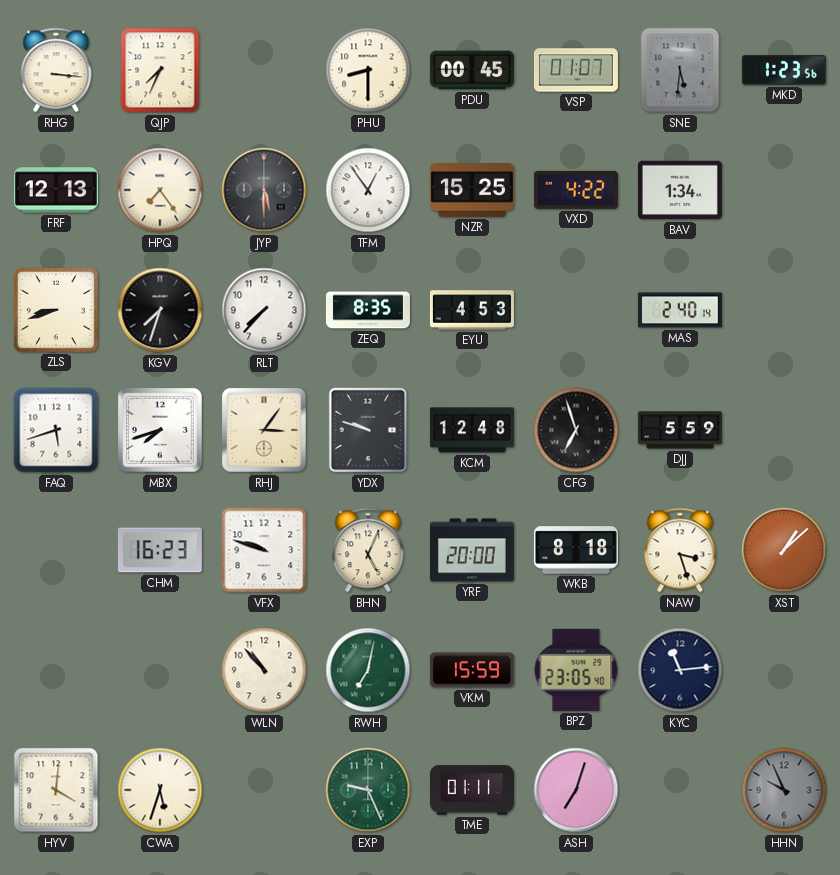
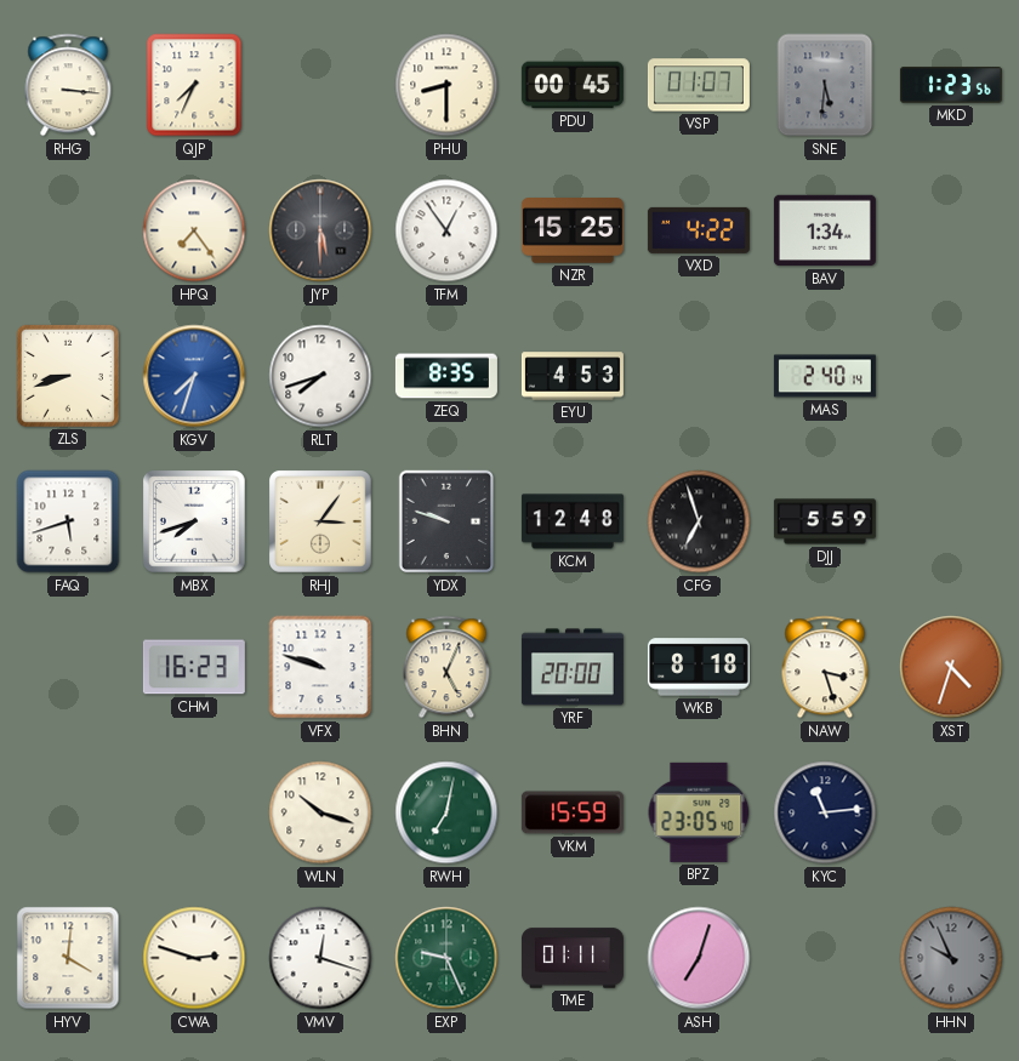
FRF: 12:13 -> none (56, 190)
KGV dial: black -> blue (194, 376)
RLT: 7:37 -> 7:42 (320, 376)
XST: 1:08 -> 4:33 (951, 667)
WLN: 10:53 -> 10:18 (320, 812)
CWA: 5:33 -> 2:48 (194, 958)
VMV: none -> 12:18 (320, 958)
